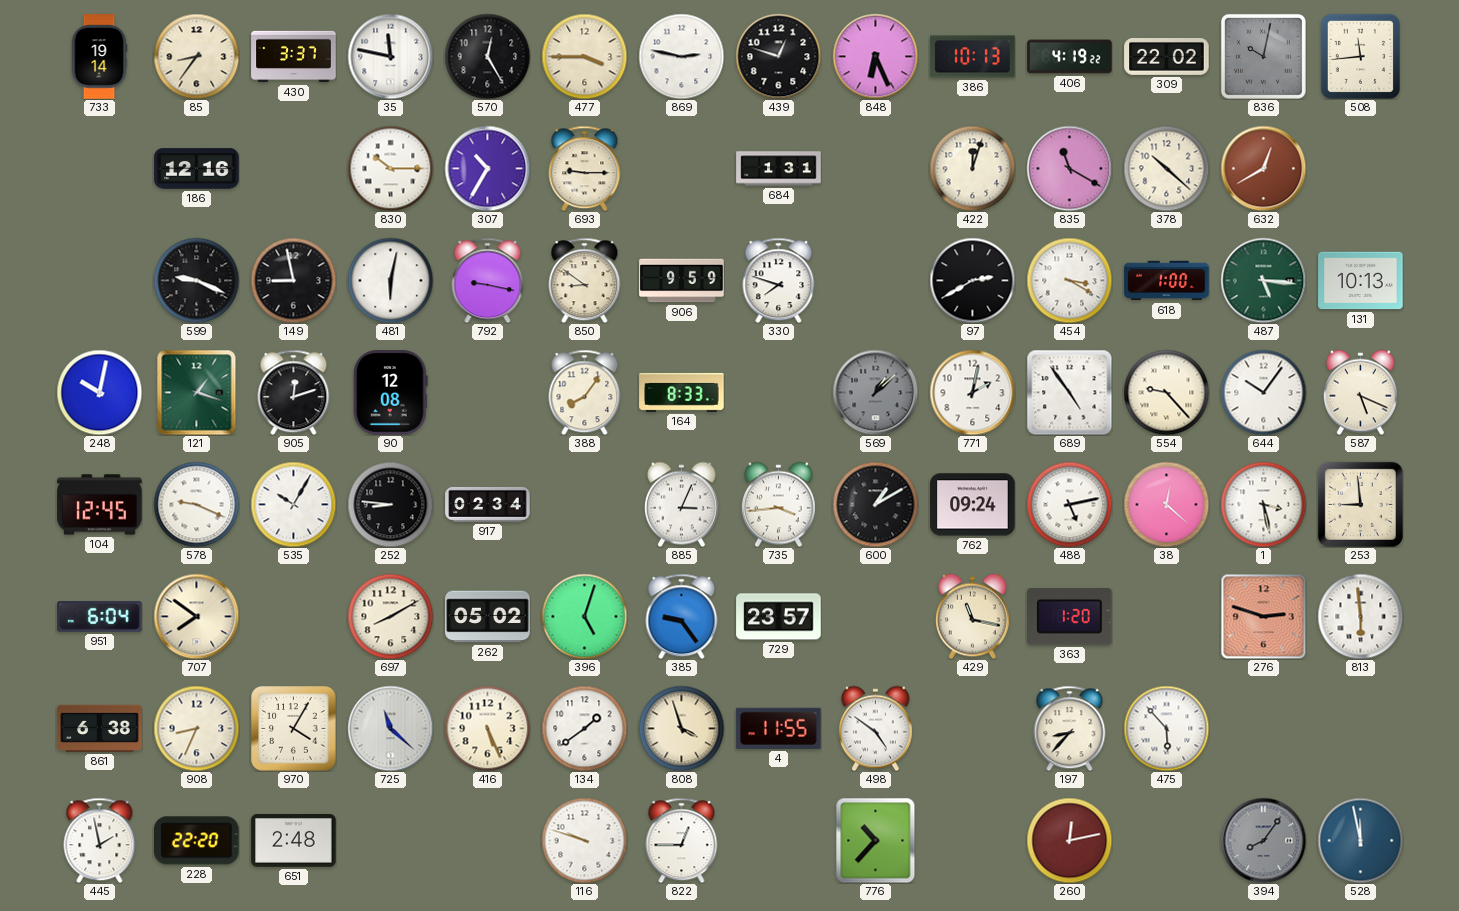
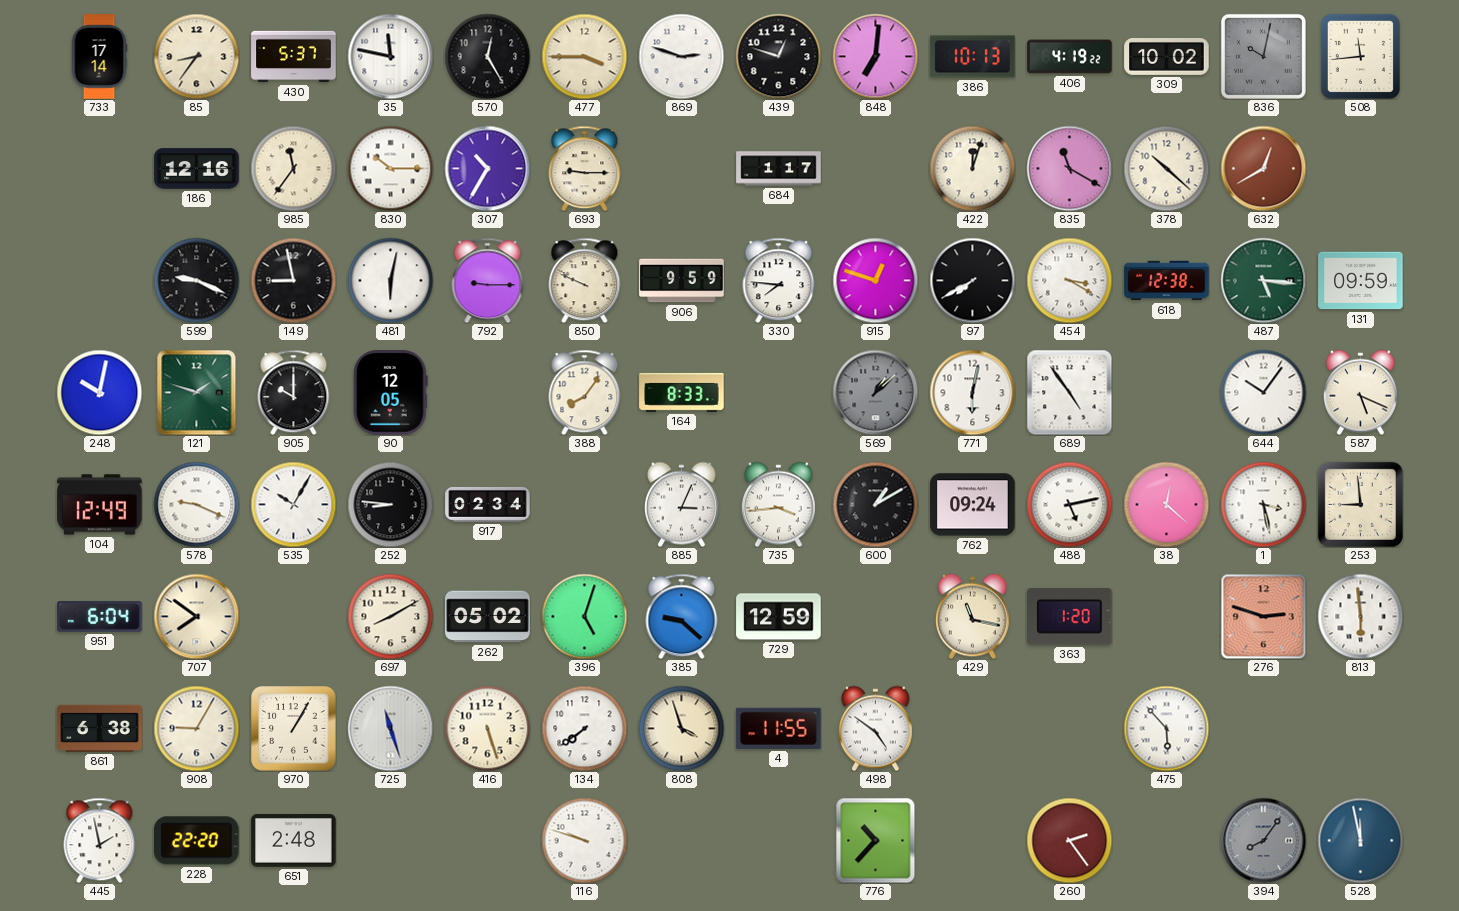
733: 19:14 -> 17:14 (99, 57)
430: 3:37 -> 5:37 (294, 57)
869: 2:47 -> 2:48 (681, 56)
848: 6:26 -> 7:01 (875, 56)
309: 22:02 -> 10:02 (1167, 57)
985: none -> 11:36 (293, 168)
684: 1:31 -> 1:17 (779, 169)
792: 9:17 -> 9:15 (488, 280)
850: 8:51 -> 9:49 (585, 280)
330: 7:48 -> 7:46 (779, 280)
915: none -> 12:48 (875, 280)
97: 2:40 -> 7:40 (972, 280)
618: 1:00 -> 12:38 (1167, 281)
131: 10:13 -> 09:59 (1361, 281)
121: 1:18 -> 1:48 (197, 392)
905: 12:12 -> 10:00 (294, 392)
90: 12:08 -> 12:05 (391, 393)
771: 2:02 -> 6:02 (972, 392)
554: 9:23 -> none (1166, 392)
104: 12:45 -> 12:49 (100, 505)
385: 9:24 -> 9:22 (682, 616)
729: 23:57 -> 12:59 (779, 617)
908: 8:34 -> 9:05 (196, 728)
970: 4:05 -> 1:05 (294, 729)
725: 11:22 -> 11:27 (390, 728)
416: 5:26 -> 5:27 (487, 728)
134: 1:39 -> 7:39 (584, 728)
197: 8:37 -> none (1070, 728)
822: 12:45 -> none (682, 840)
260: 12:13 -> 2:24 (1069, 840)
